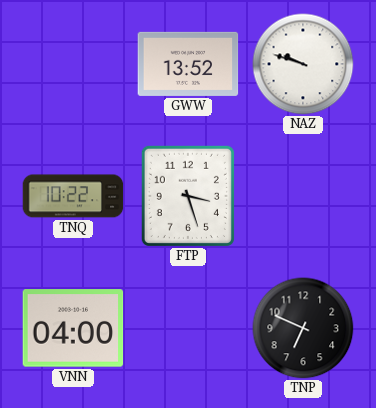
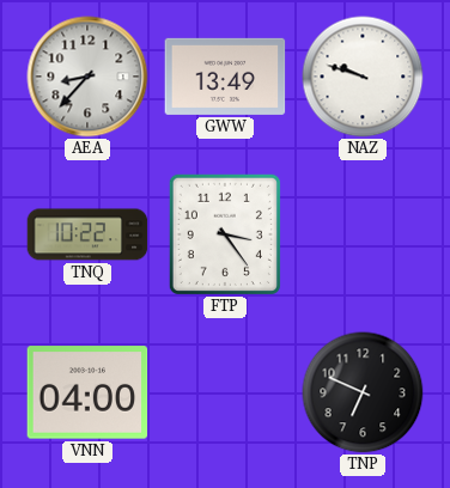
AEA: none -> 8:37 (87, 77)
GWW: 13:52 -> 13:49 (225, 77)
FTP: 3:27 -> 3:24 (225, 234)
